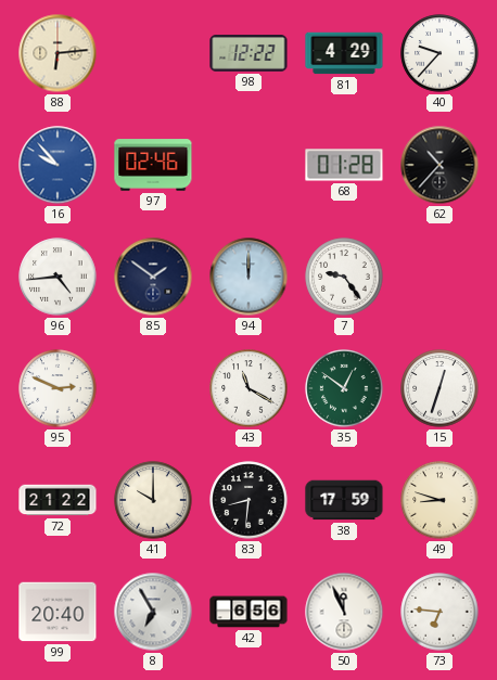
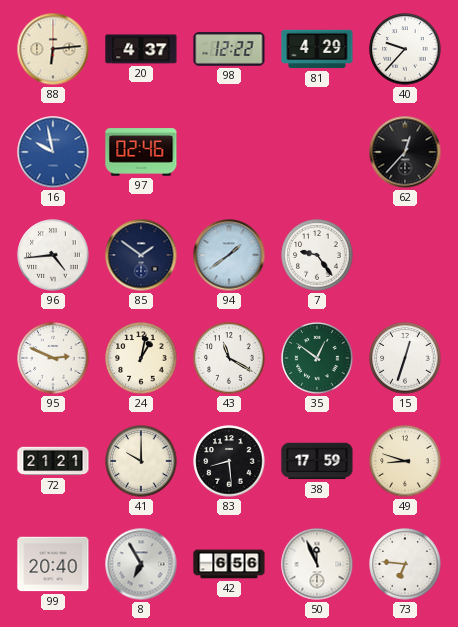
20: none -> 4:37 (141, 49)
16: 9:53 -> 9:58 (53, 152)
68: 01:28 -> none (344, 165)
62: 10:37 -> 12:37 (405, 152)
94: 12:00 -> 1:39 (229, 255)
24: none -> 1:02 (141, 358)
72: 21:22 -> 21:21 (53, 461)
83: 8:31 -> 8:29 (229, 461)
